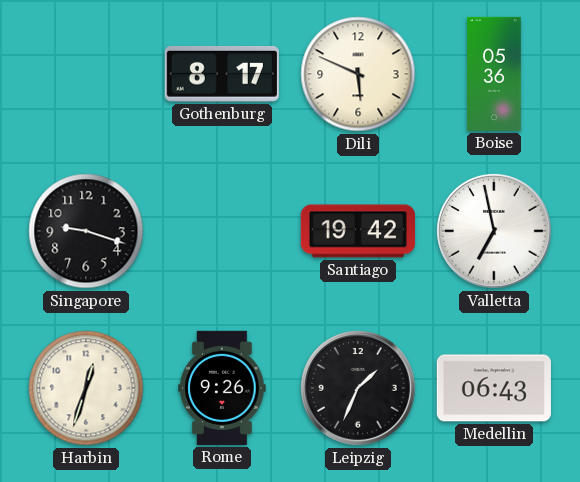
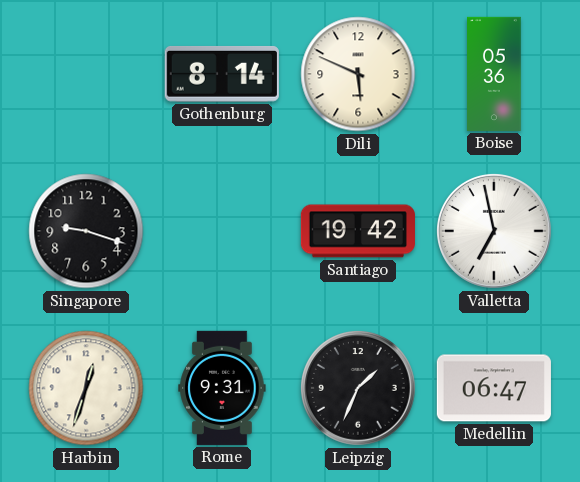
Gothenburg: 8:17 -> 8:14 (222, 74)
Rome: 9:26 -> 9:31 (222, 388)
Medellin: 06:43 -> 06:47 (494, 388)
